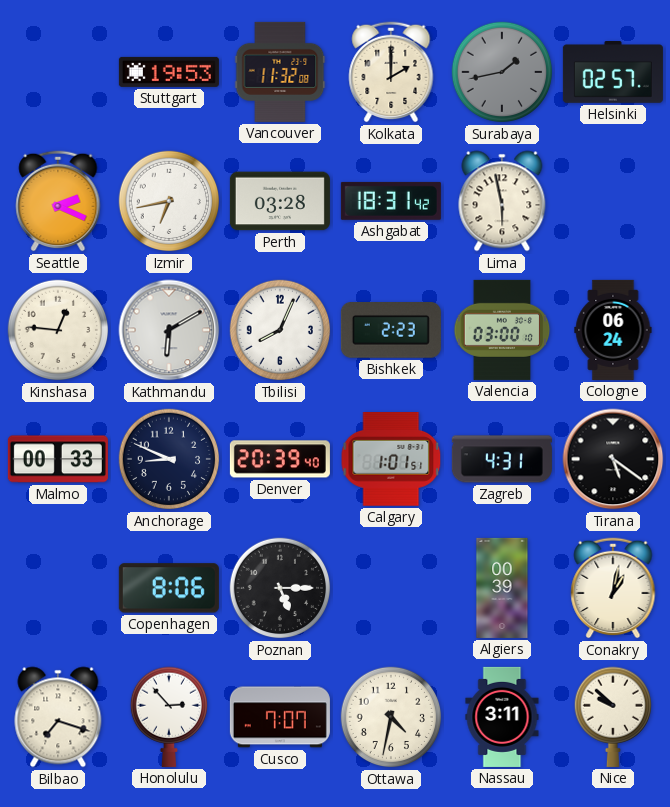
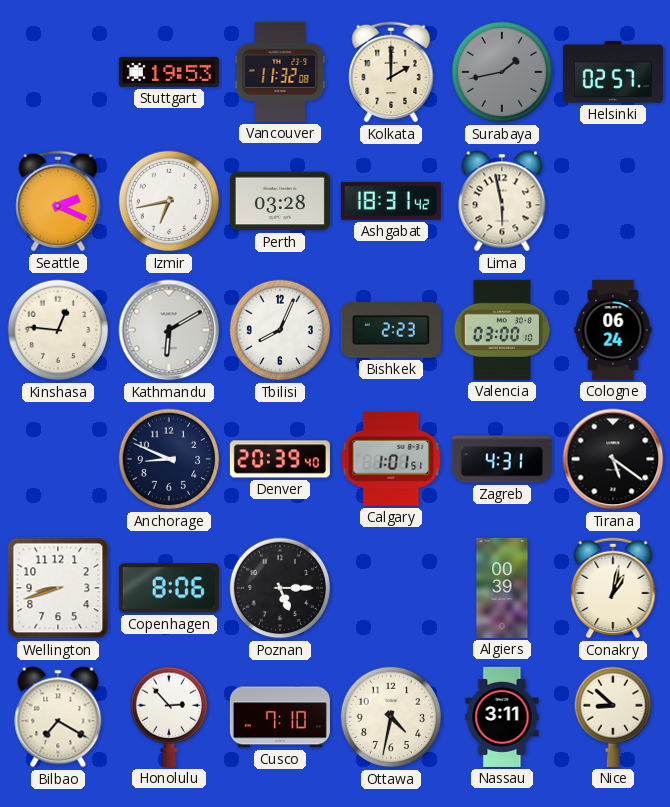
Malmo: 00:33 -> none (58, 459)
Wellington: none -> 8:42 (58, 588)
Bilbao: 7:18 -> 7:20 (58, 717)
Cusco: 7:07 -> 7:10 (280, 717)
Nice: 9:52 -> 8:52 (612, 717)
